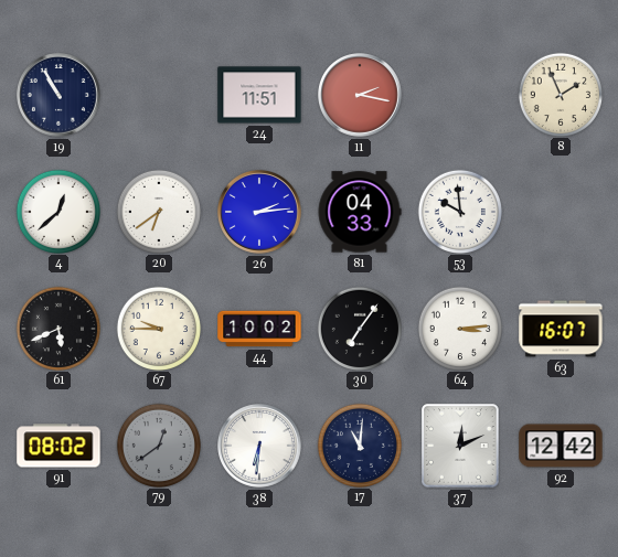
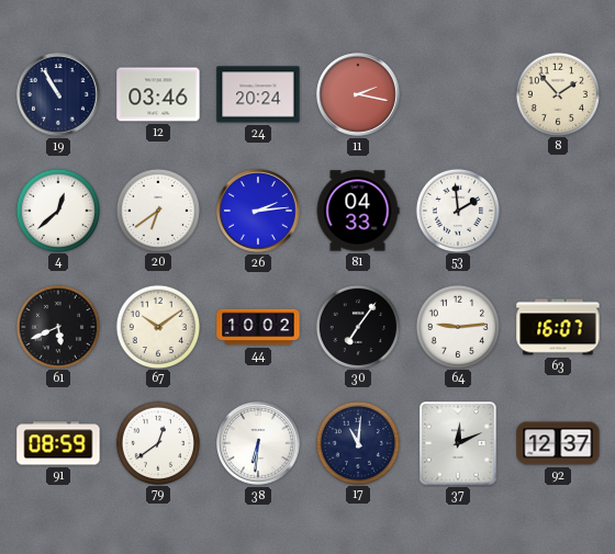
12: none -> 03:46 (158, 94)
24: 11:51 -> 20:24 (258, 94)
8: 1:56 -> 1:53 (557, 93)
53: 9:59 -> 1:59 (457, 210)
67: 9:45 -> 10:09 (157, 326)
64: 3:14 -> 9:14 (457, 326)
91: 08:02 -> 08:59 (58, 443)
79 dial: grey -> white (157, 442)
92: 12:42 -> 12:37 (558, 443)
